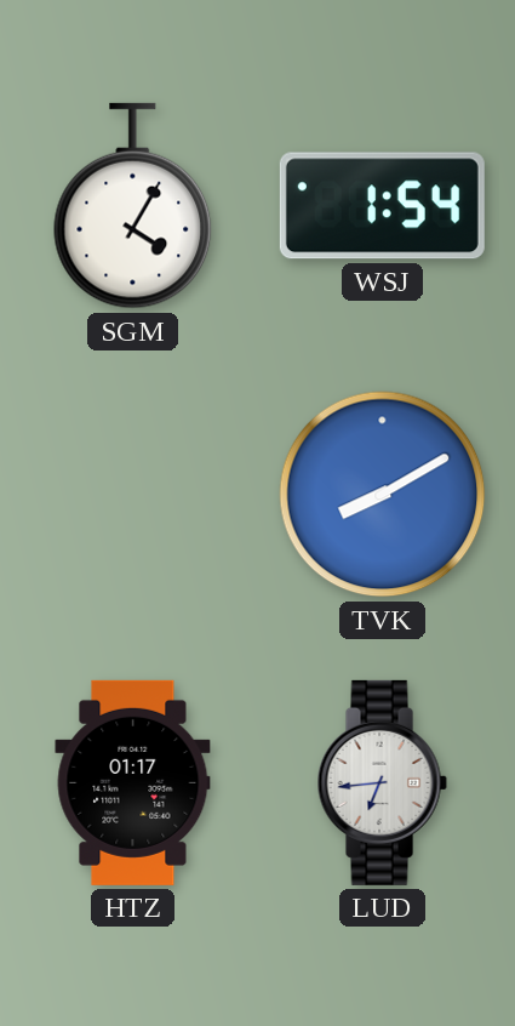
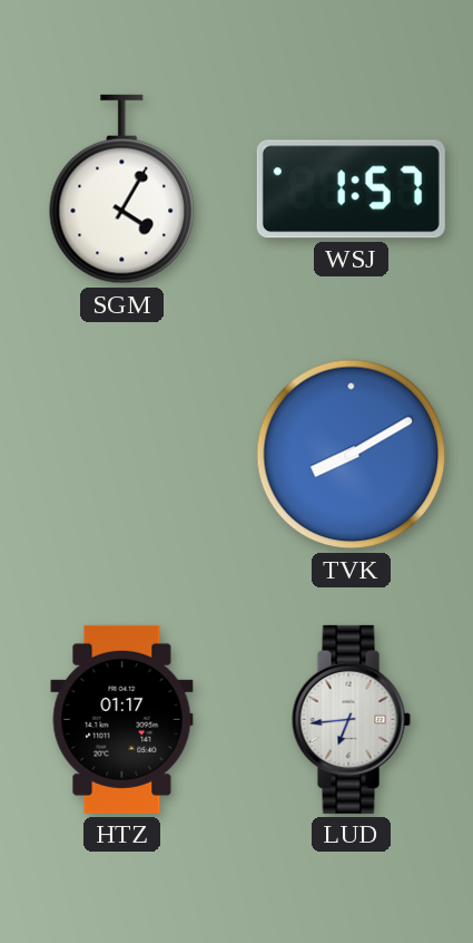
WSJ: 1:54 -> 1:57 (351, 189)
